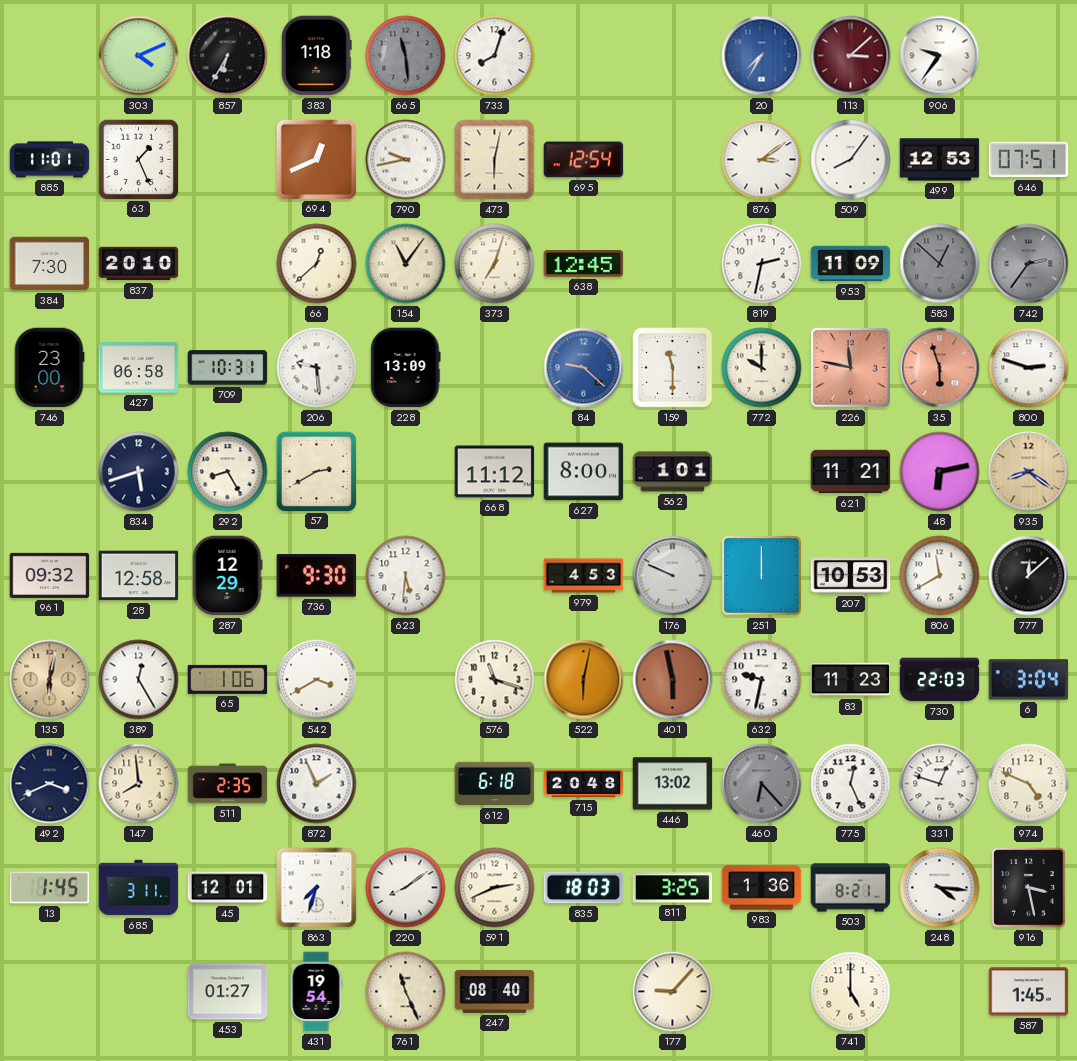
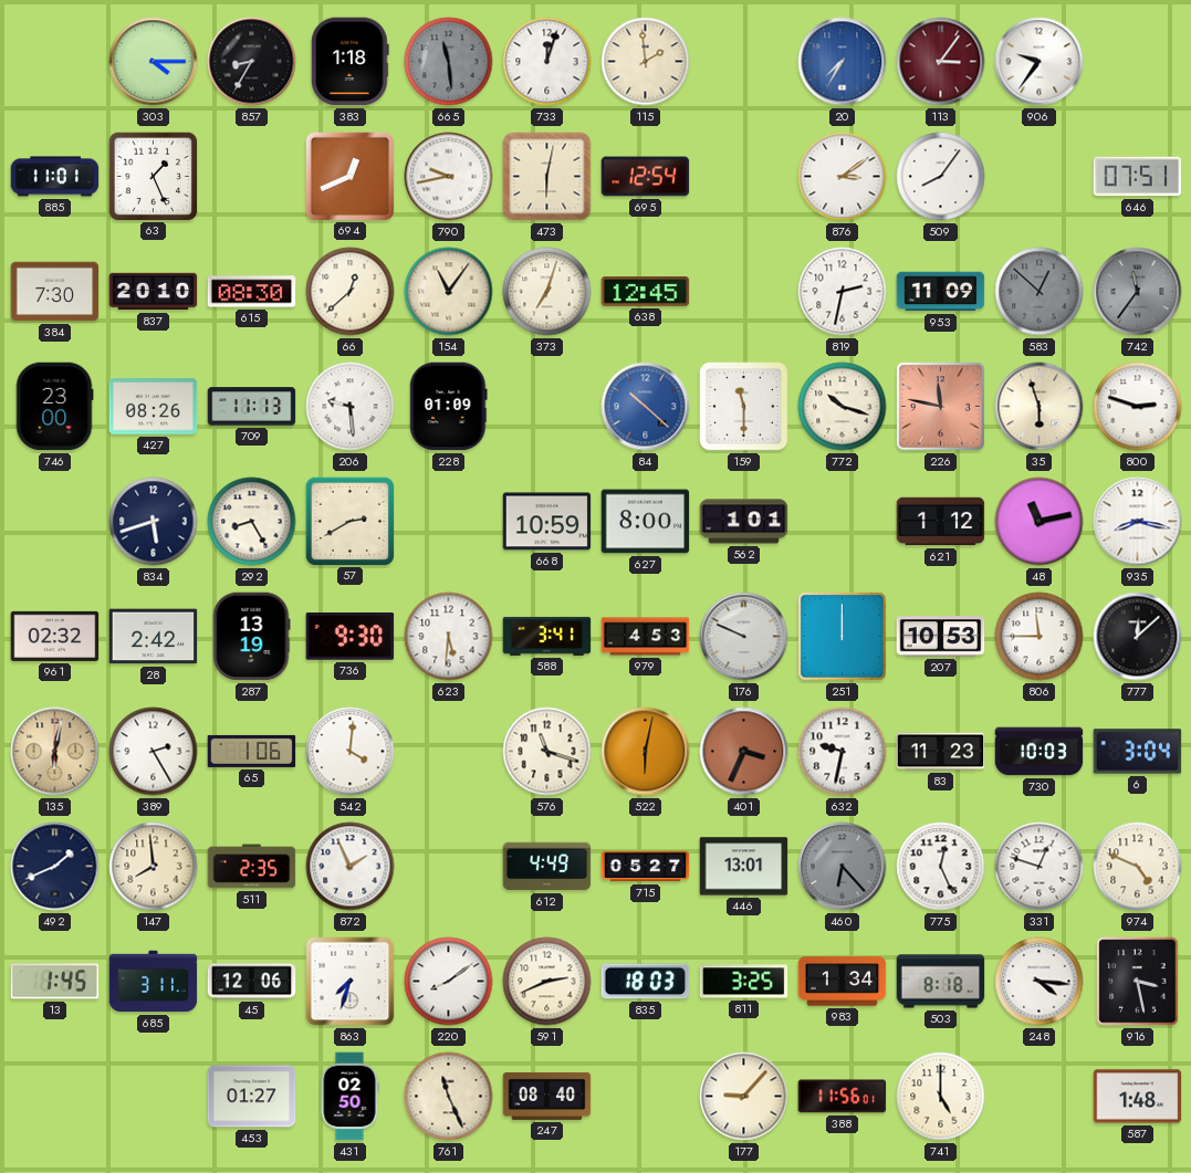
303: 4:11 -> 4:15 (154, 62)
857: 6:35 -> 8:35 (252, 62)
733: 8:03 -> 12:03 (547, 62)
115: none -> 1:59 (646, 62)
113: 3:08 -> 3:06 (941, 62)
499: 12:53 -> none (940, 160)
615: none -> 08:30 (252, 292)
742: 2:36 -> 11:36 (1138, 292)
427: 06:58 -> 08:26 (154, 407)
709: 10:31 -> 11:13 (252, 407)
228: 13:09 -> 01:09 (449, 407)
84: 9:22 -> 10:22 (646, 407)
772: 10:00 -> 10:18 (843, 407)
35 dial: salmon -> cream (1039, 407)
668: 11:12 -> 10:59 (547, 522)
621: 11:21 -> 1:12 (941, 522)
48: 6:13 -> 11:13 (1039, 522)
935: 8:21 -> 8:17 (1138, 522)
935 dial: champagne -> white (1138, 522)
961: 09:32 -> 02:32 (55, 636)
28: 12:58 -> 2:42 (154, 637)
287: 12:29 -> 13:19 (252, 637)
588: none -> 3:41 (547, 636)
806: 11:40 -> 11:45 (1039, 637)
389: 12:25 -> 2:25 (154, 752)
542: 3:40 -> 4:01 (351, 752)
401: 5:58 -> 3:34 (744, 752)
730: 22:03 -> 10:03 (1039, 752)
492: 3:41 -> 1:41 (55, 867)
612: 6:18 -> 4:49 (547, 867)
715: 20:48 -> 05:27 (646, 867)
446: 13:02 -> 13:01 (744, 867)
45: 12:01 -> 12:06 (252, 982)
983: 1:36 -> 1:34 (843, 982)
503: 8:21 -> 8:18 (941, 982)
431: 19:54 -> 02:50 (349, 1097)
388: none -> 11:56 (843, 1097)
587: 1:45 -> 1:48 (1138, 1097)
